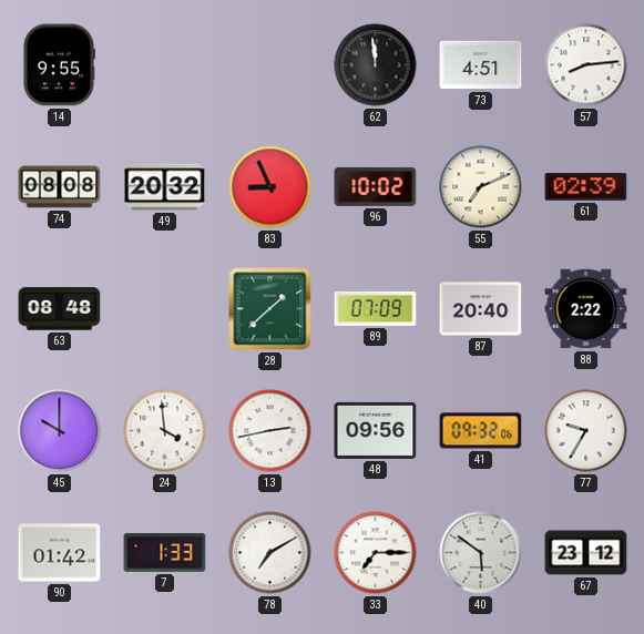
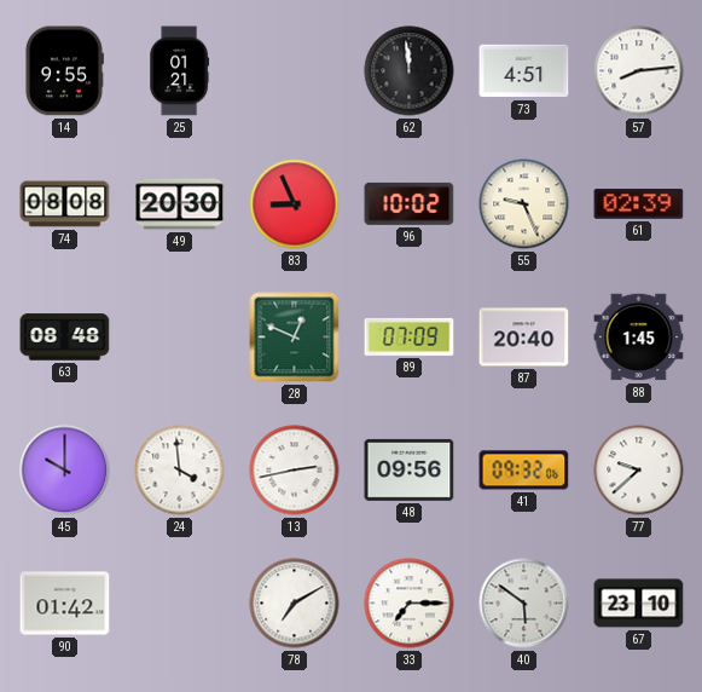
25: none -> 01:21 (180, 71)
49: 20:32 -> 20:30 (180, 204)
55: 7:11 -> 9:26 (524, 204)
28: 1:38 -> 12:49 (295, 338)
88: 2:22 -> 1:45 (639, 338)
77: 9:35 -> 9:38 (639, 471)
7: 1:33 -> none (165, 553)
67: 23:12 -> 23:10 (639, 604)
